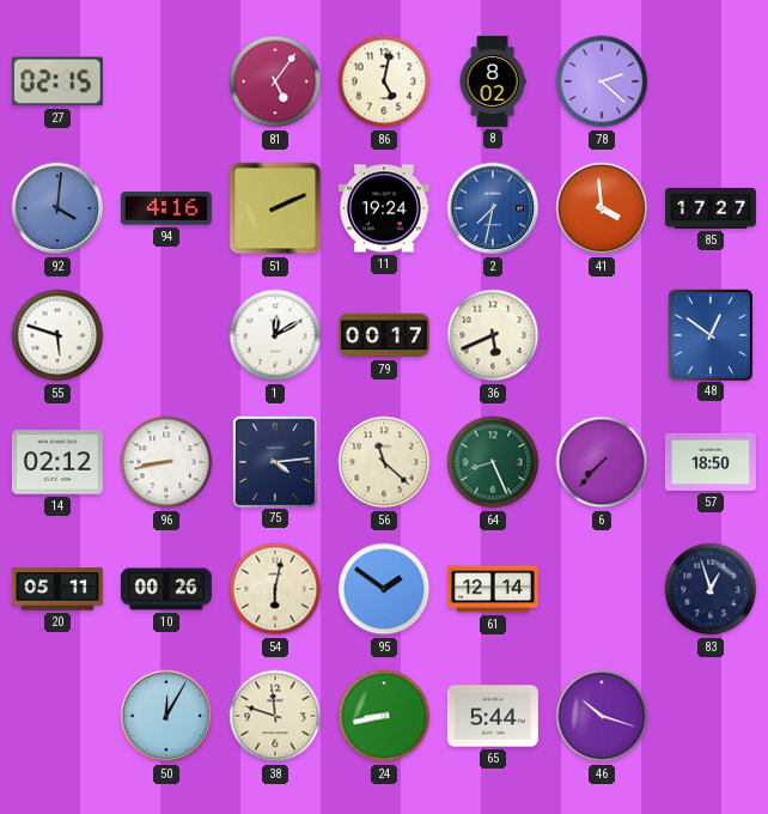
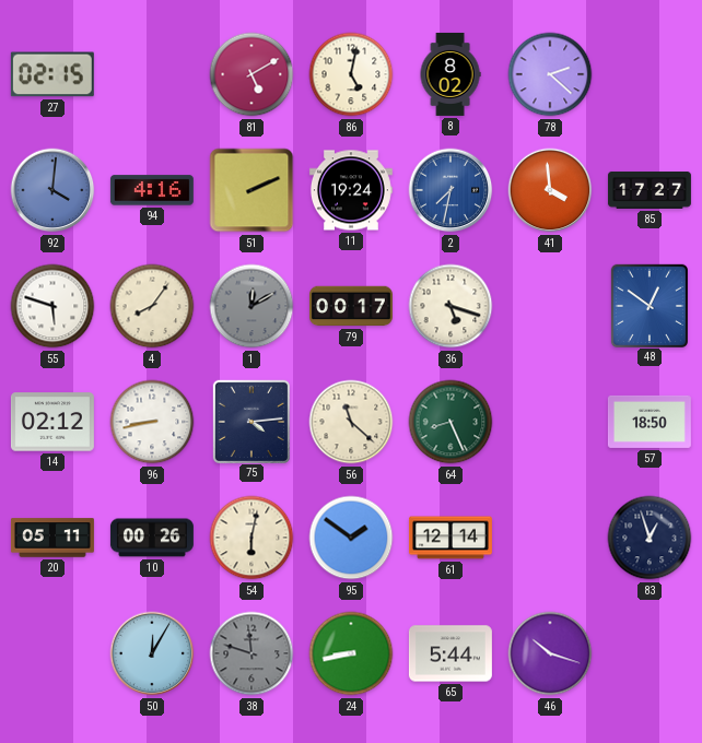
81: 5:06 -> 5:10 (251, 74)
4: none -> 8:06 (152, 306)
1 dial: white -> grey (251, 306)
36: 5:41 -> 5:18 (451, 306)
6: 7:37 -> none (602, 462)
38 dial: cream -> grey (251, 653)
